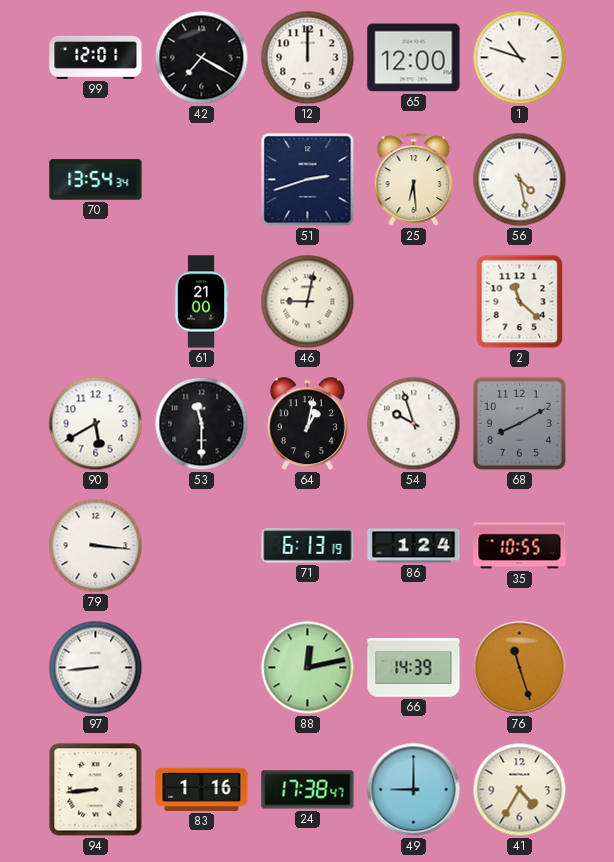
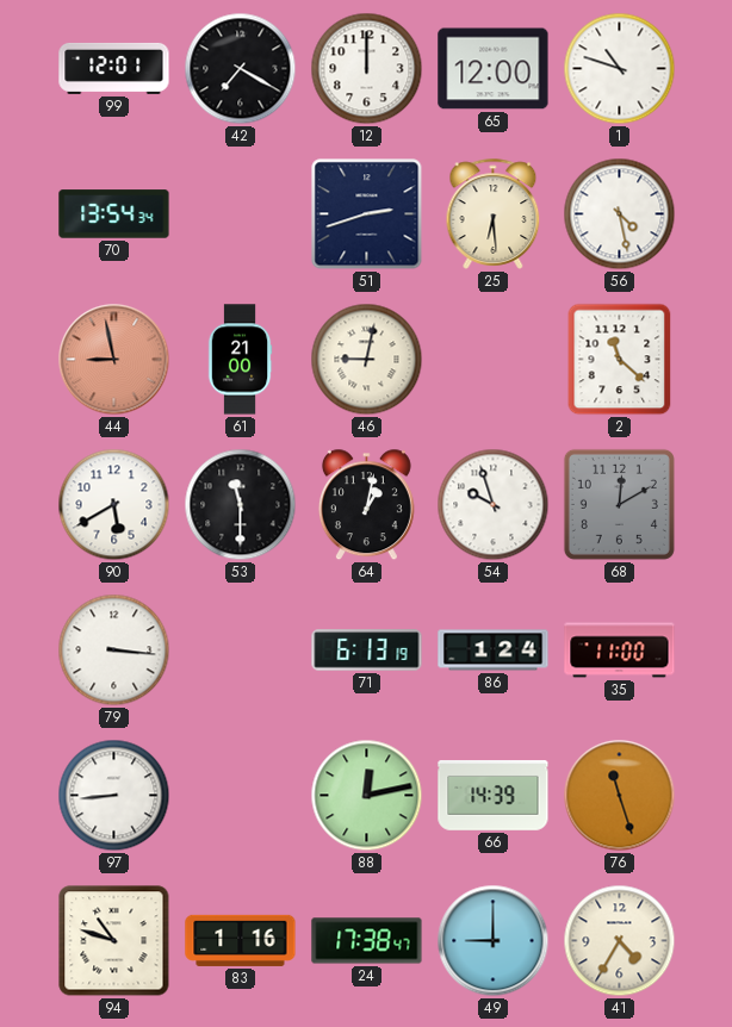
44: none -> 8:58 (114, 360)
68: 8:10 -> 12:10 (619, 504)
35: 10:55 -> 11:00 (620, 651)
94: 8:44 -> 10:48 (114, 941)
